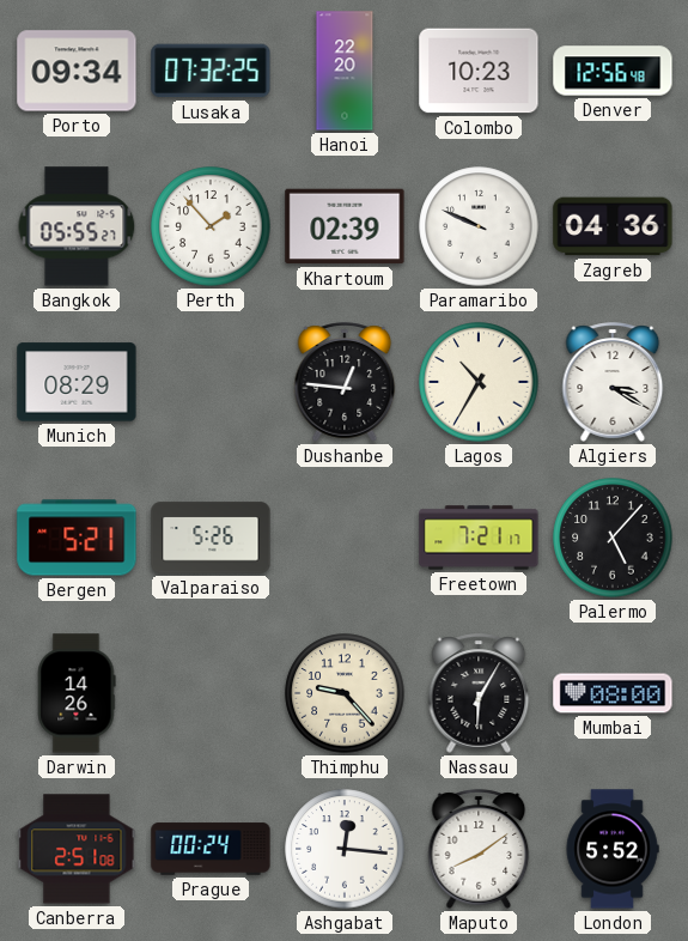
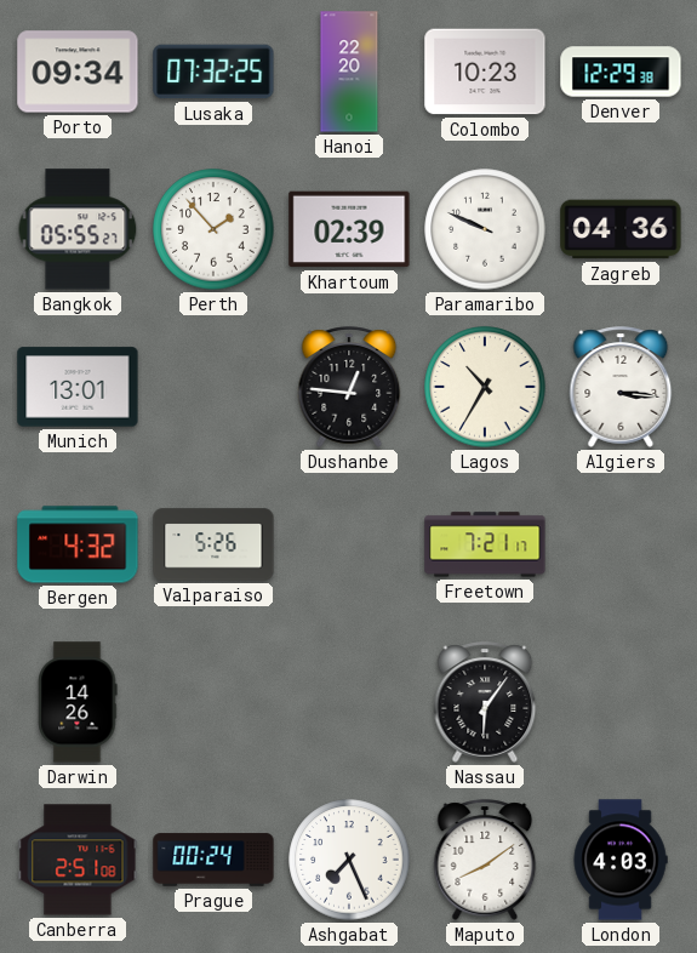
Denver: 12:56 -> 12:29 (621, 72)
Munich: 08:29 -> 13:01 (78, 387)
Algiers: 3:20 -> 3:16 (621, 387)
Bergen: 5:21 -> 4:32 (78, 544)
Palermo: 5:07 -> none (613, 538)
Thimphu: 9:23 -> none (345, 693)
Nassau: 6:05 -> 6:06 (485, 702)
Mumbai: 08:00 -> none (613, 693)
Ashgabat: 12:16 -> 7:26 (349, 860)
London: 5:52 -> 4:03 (621, 860)
